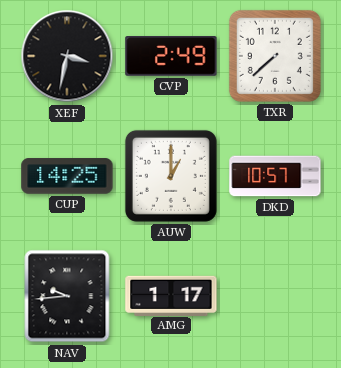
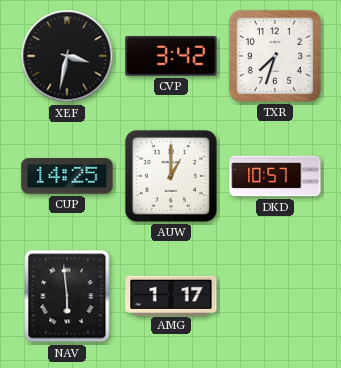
CVP: 2:49 -> 3:42 (171, 56)
TXR: 7:38 -> 7:33 (275, 56)
NAV: 9:44 -> 5:59 (67, 296)
